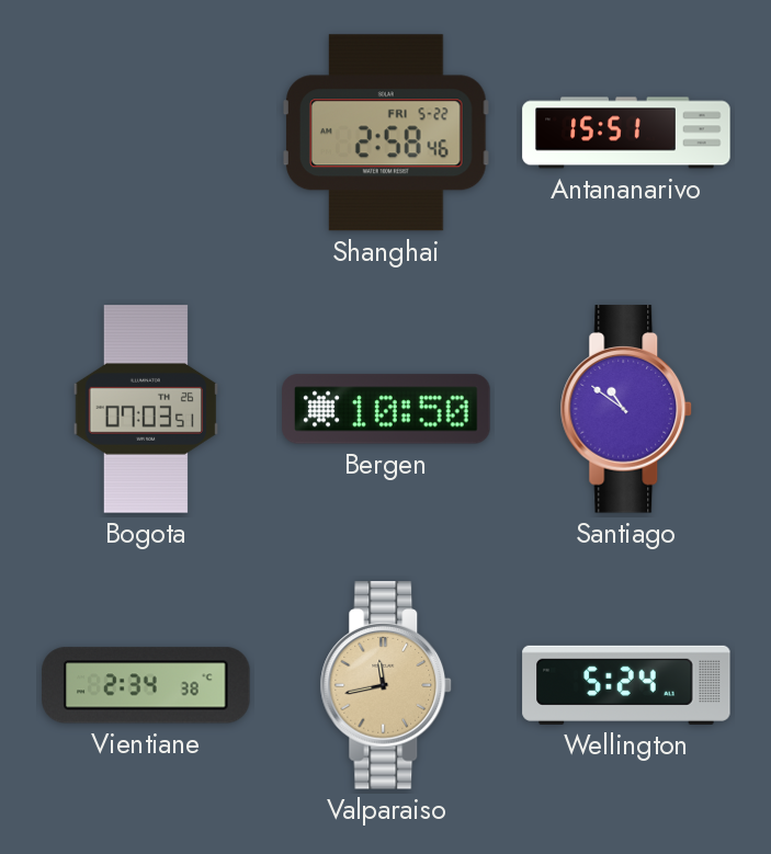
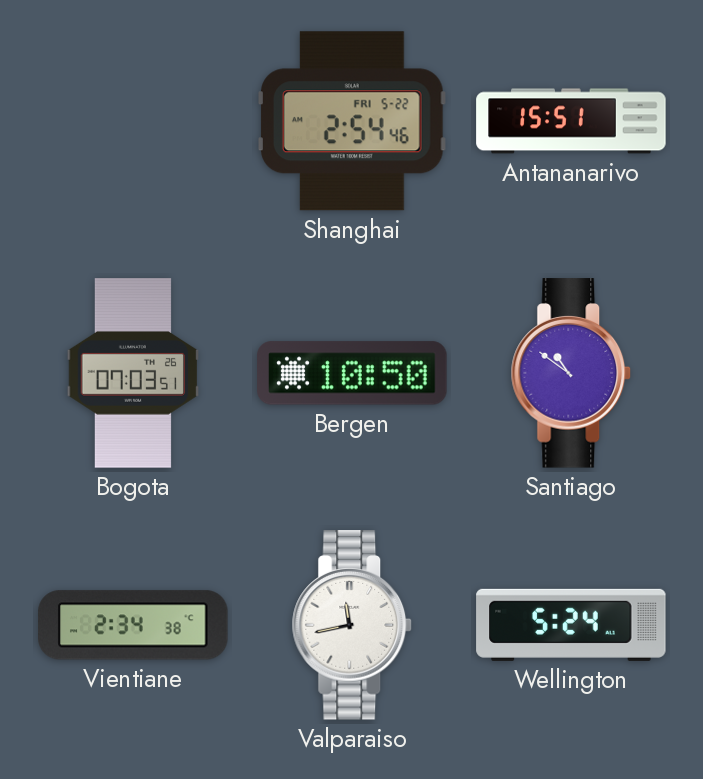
Shanghai: 2:58 -> 2:54 (353, 121)
Valparaiso dial: champagne -> white (352, 625)
